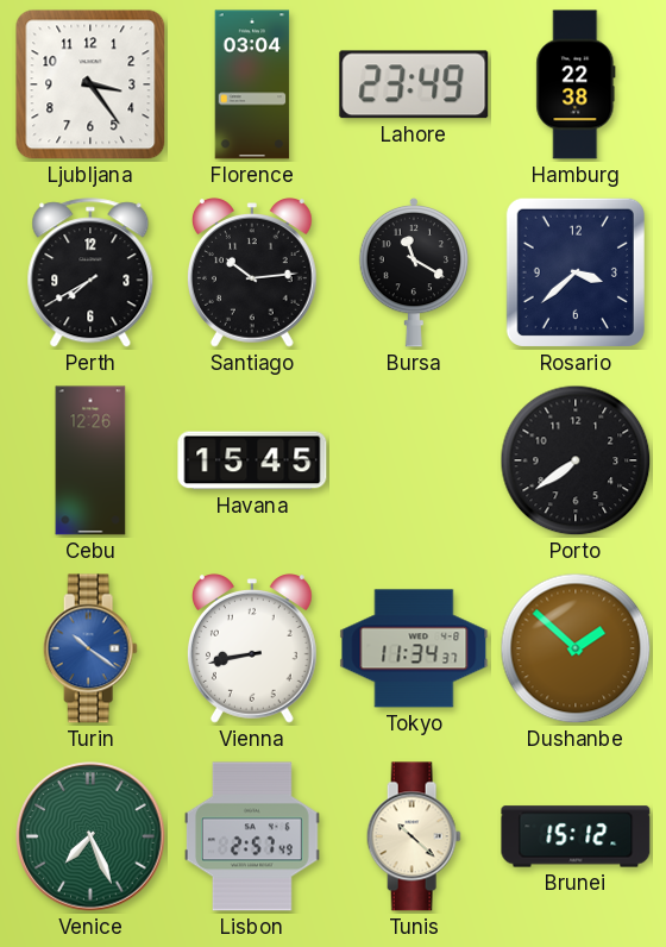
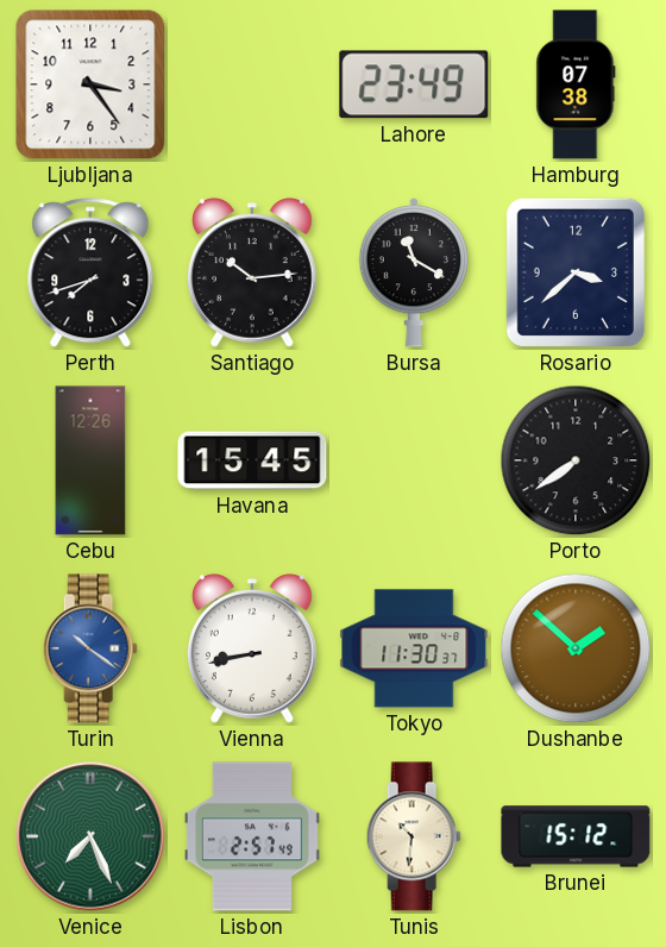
Florence: 03:04 -> none (252, 84)
Hamburg: 22:38 -> 07:38 (576, 84)
Perth: 7:40 -> 7:42 (90, 274)
Tokyo: 11:34 -> 11:30 (414, 648)
Tunis: 10:22 -> 10:31 (414, 836)
